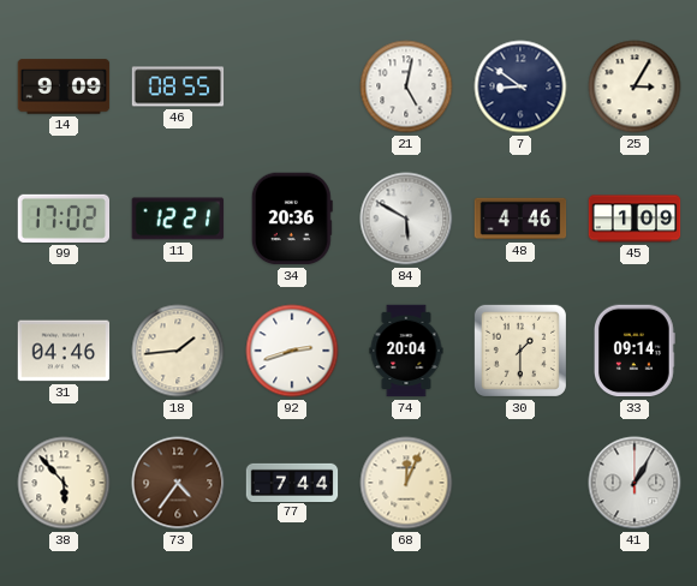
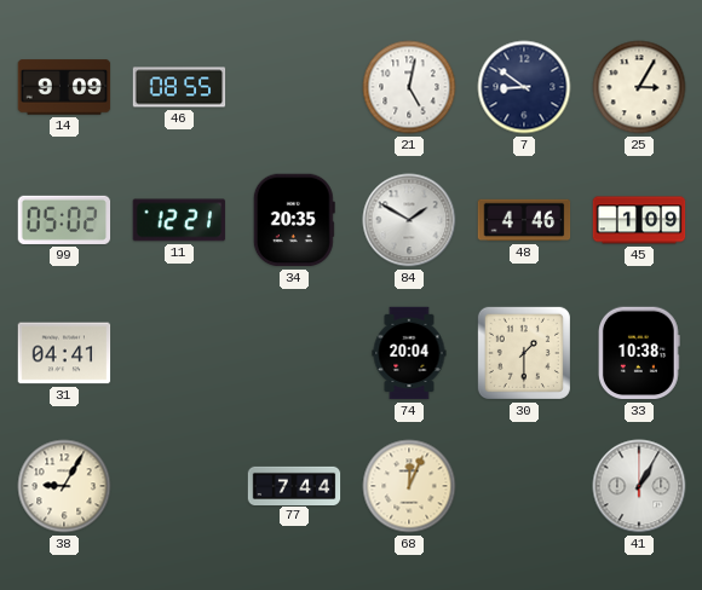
99: 17:02 -> 05:02 (64, 220)
34: 20:36 -> 20:35 (294, 220)
84: 5:50 -> 1:50 (409, 220)
31: 04:46 -> 04:41 (64, 353)
18: 1:44 -> none (178, 351)
92: 2:42 -> none (292, 351)
33: 09:14 -> 10:38 (639, 353)
38: 5:53 -> 9:05 (64, 486)
73: 4:36 -> none (178, 483)
